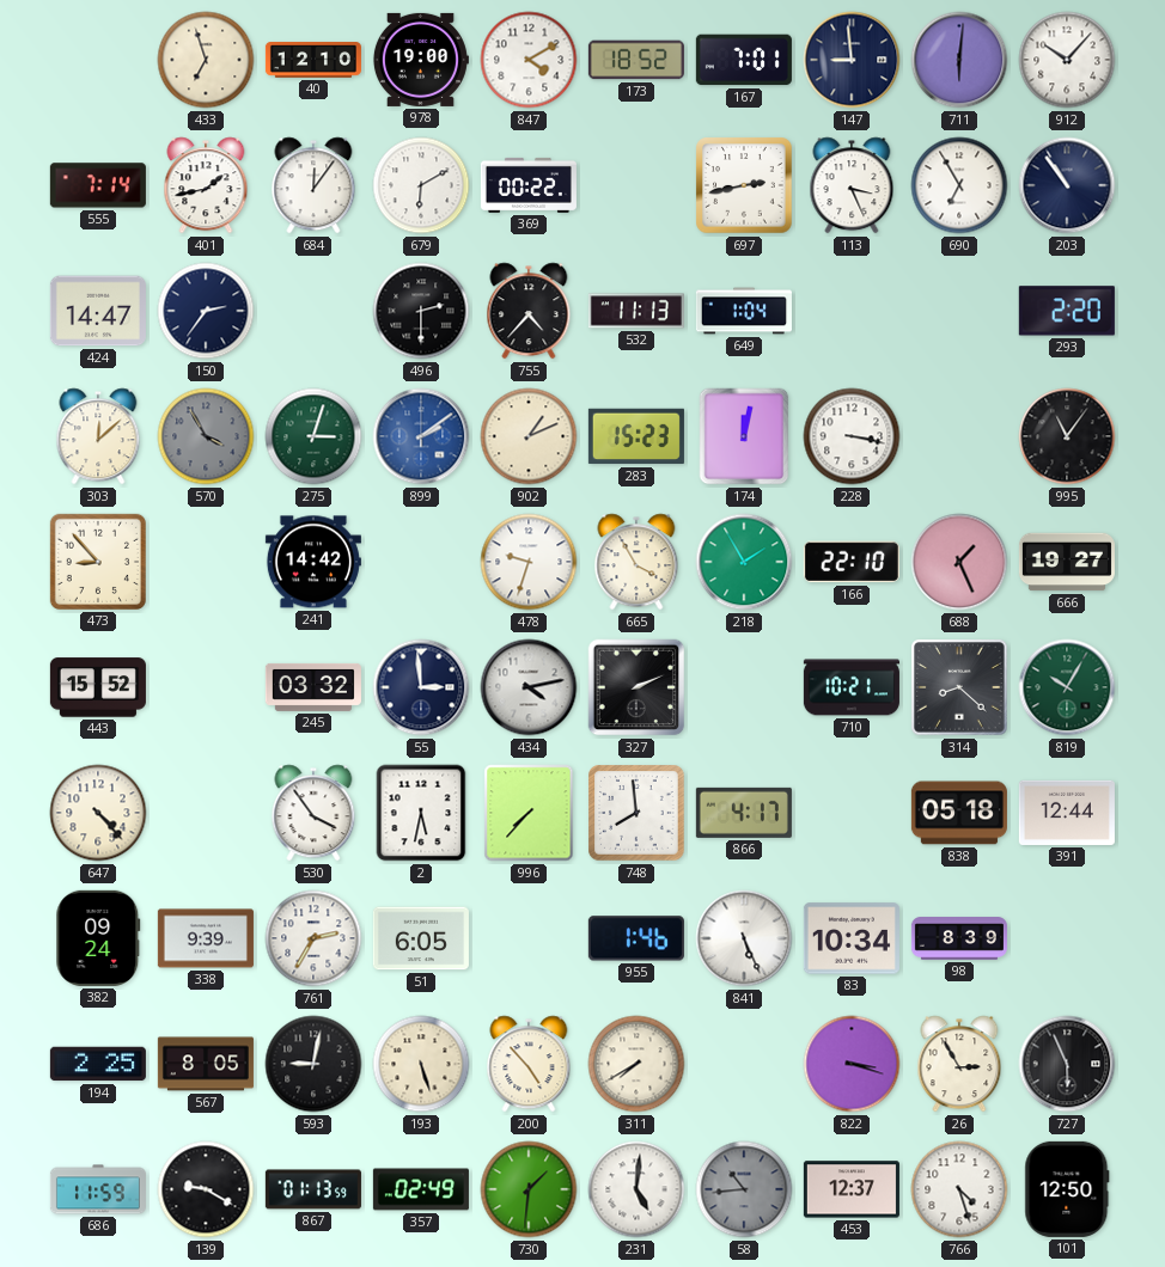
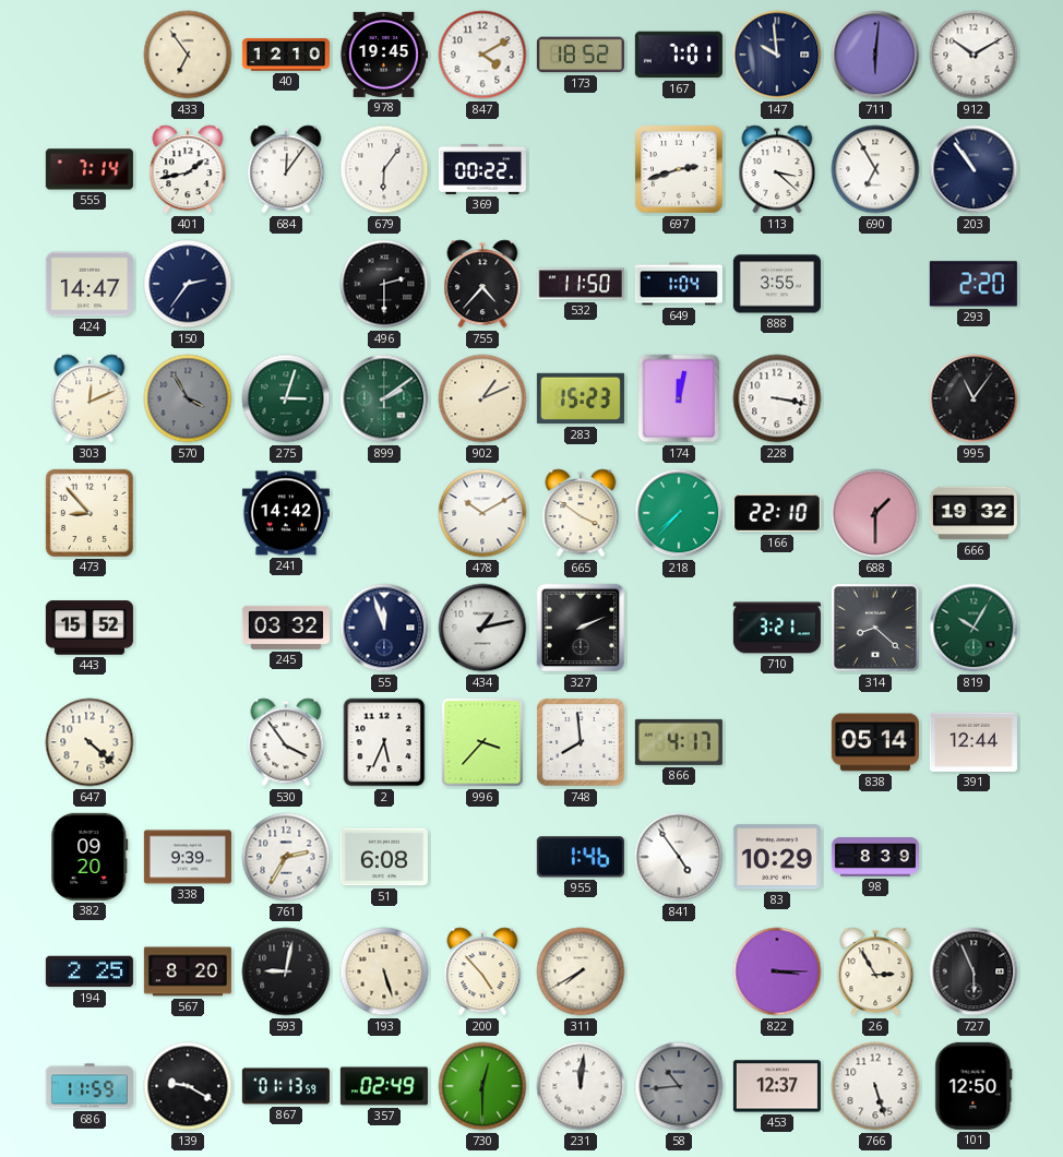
433: 6:57 -> 6:54 (188, 55)
978: 19:00 -> 19:45 (383, 55)
147: 8:59 -> 9:59 (777, 55)
912: 10:07 -> 10:10 (974, 55)
679: 6:10 -> 6:06 (384, 169)
697: 2:43 -> 2:42 (679, 169)
113: 3:26 -> 3:22 (777, 169)
532: 11:13 -> 11:50 (581, 284)
888: none -> 3:55 (777, 284)
303: 12:08 -> 12:11 (89, 398)
899 dial: blue -> green (384, 398)
478: 9:33 -> 10:10 (482, 513)
665: 3:55 -> 3:51 (581, 513)
218: 1:55 -> 7:37 (679, 513)
688: 1:26 -> 1:30 (875, 513)
666: 19:27 -> 19:32 (974, 513)
55: 2:59 -> 11:57 (384, 628)
434: 4:13 -> 1:13 (482, 628)
710: 10:21 -> 3:21 (777, 628)
647: 4:23 -> 4:22 (89, 742)
2: 5:32 -> 5:34 (384, 742)
996: 7:37 -> 3:37 (482, 742)
838: 05:18 -> 05:14 (875, 742)
382: 09:24 -> 09:20 (89, 857)
51: 6:05 -> 6:08 (384, 857)
841: 5:26 -> 4:54 (679, 857)
83: 10:34 -> 10:29 (777, 857)
567: 8:05 -> 8:20 (188, 971)
822: 3:18 -> 3:15 (777, 971)
730: 1:31 -> 12:30 (482, 1086)
231: 5:01 -> 12:01 (581, 1086)
766: 4:27 -> 5:27 (875, 1086)
